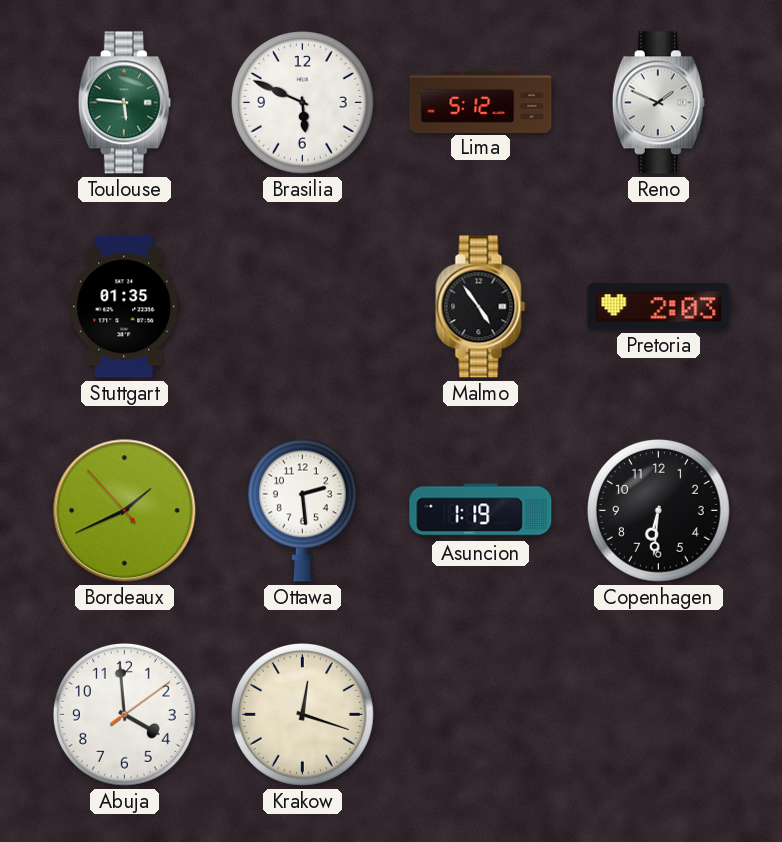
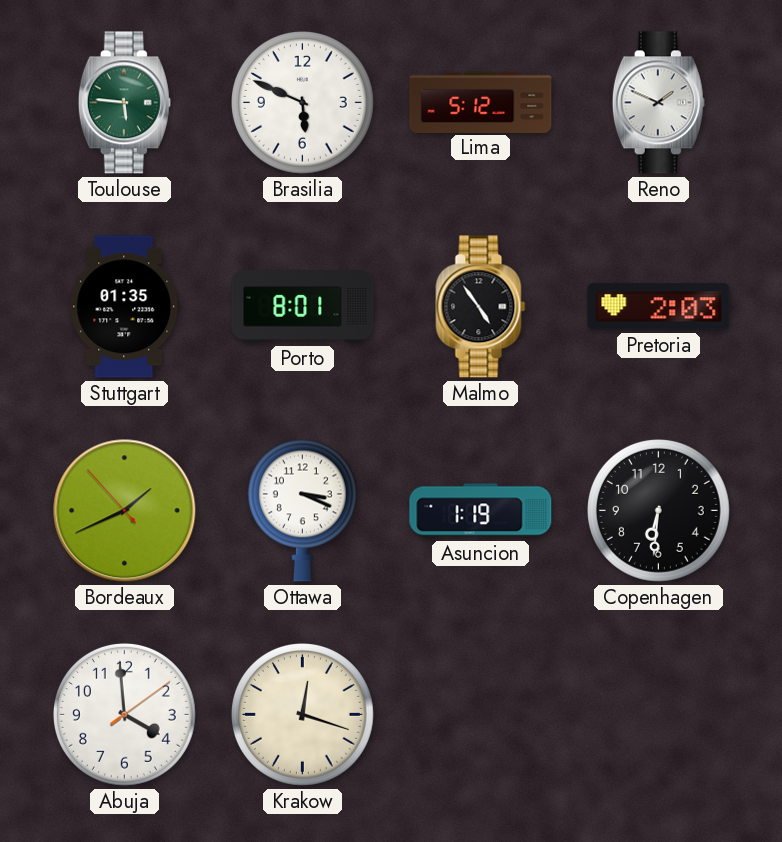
Porto: none -> 8:01 (303, 307)
Ottawa: 2:29 -> 3:19 (302, 510)
